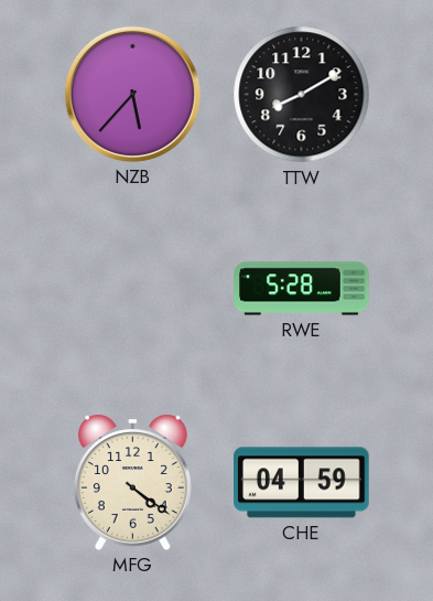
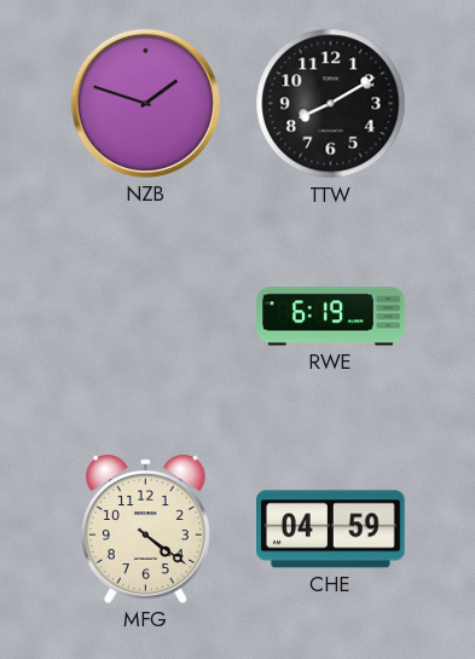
NZB: 5:37 -> 1:48 (145, 103)
RWE: 5:28 -> 6:19 (331, 317)
